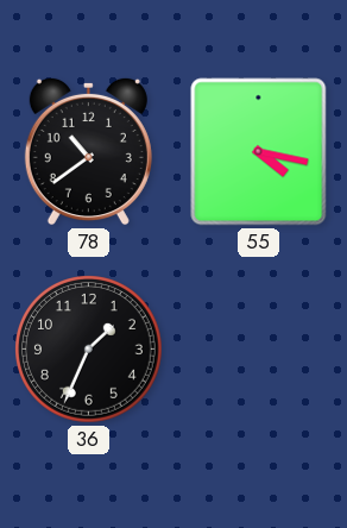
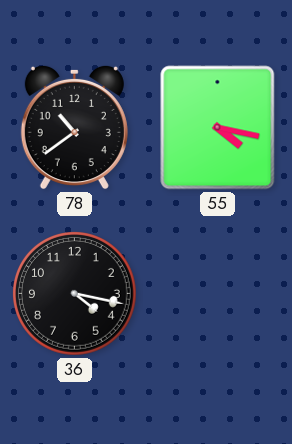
36: 1:34 -> 4:17 (75, 294)
